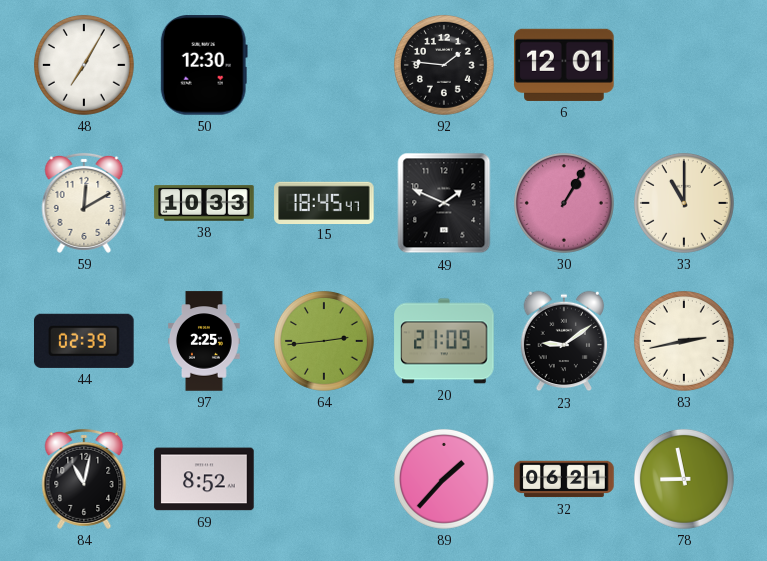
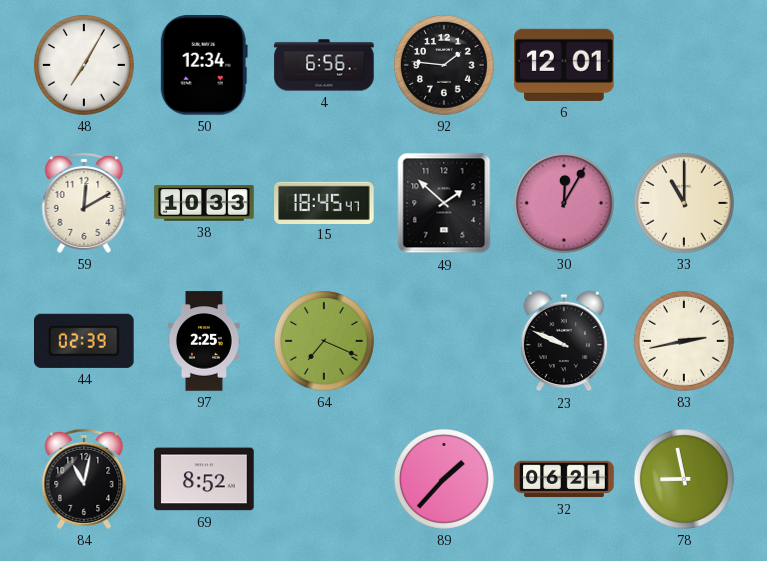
50: 12:30 -> 12:34 (204, 65)
4: none -> 6:56 (324, 65)
49: 1:49 -> 1:52 (444, 203)
30: 1:05 -> 12:05 (564, 203)
64: 2:44 -> 7:19 (324, 341)
20: 21:09 -> none (444, 341)
23: 9:09 -> 9:49 (564, 341)
